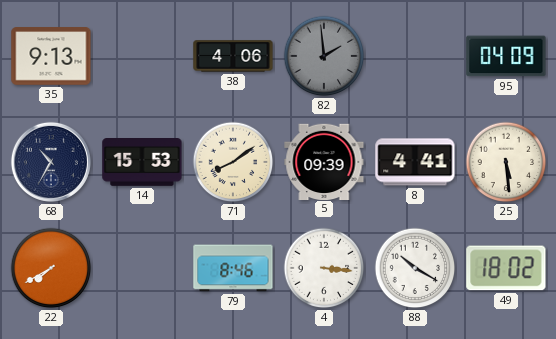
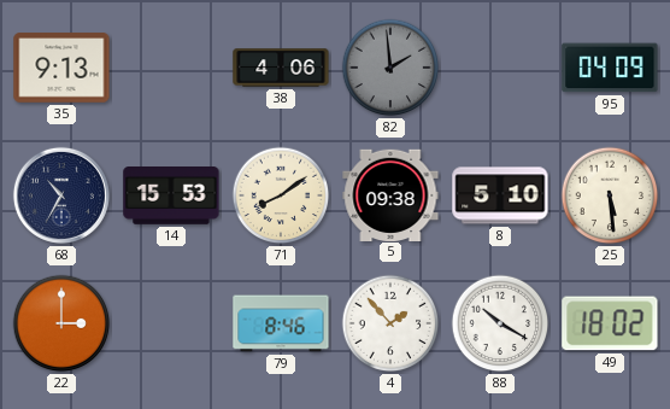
5: 09:39 -> 09:38 (390, 194)
8: 4:41 -> 5:10 (500, 195)
22: 7:40 -> 3:00 (61, 323)
4: 3:16 -> 1:53 (390, 323)
